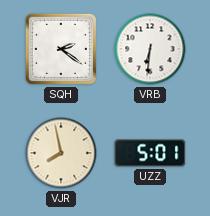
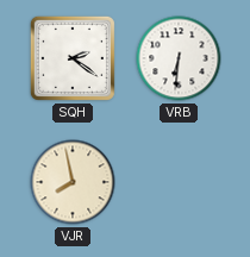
UZZ: 5:01 -> none (150, 153)
